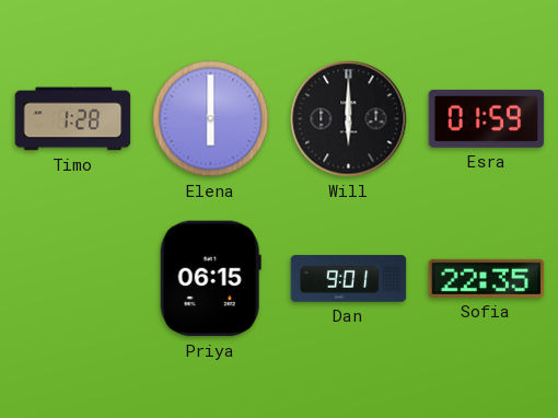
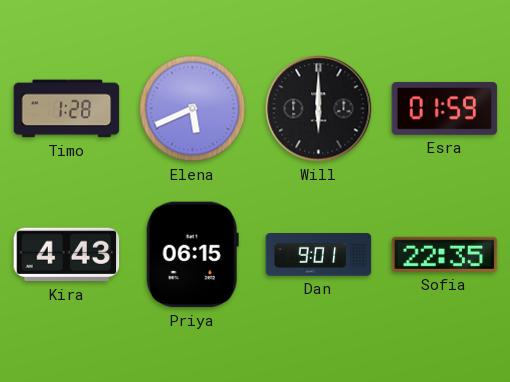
Elena: 6:00 -> 5:41 (193, 109)
Kira: none -> 4:43 (67, 255)
